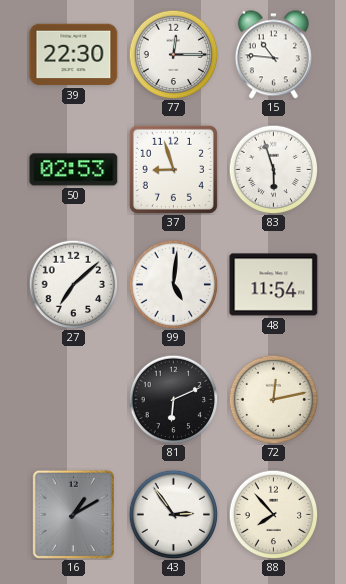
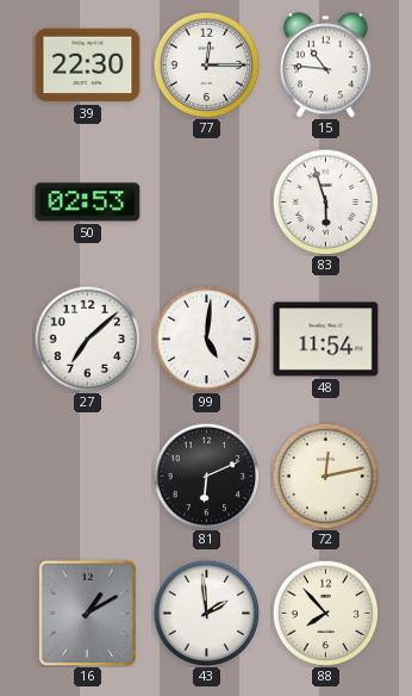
37: 8:57 -> none (173, 169)
43: 2:54 -> 1:59 (206, 613)
